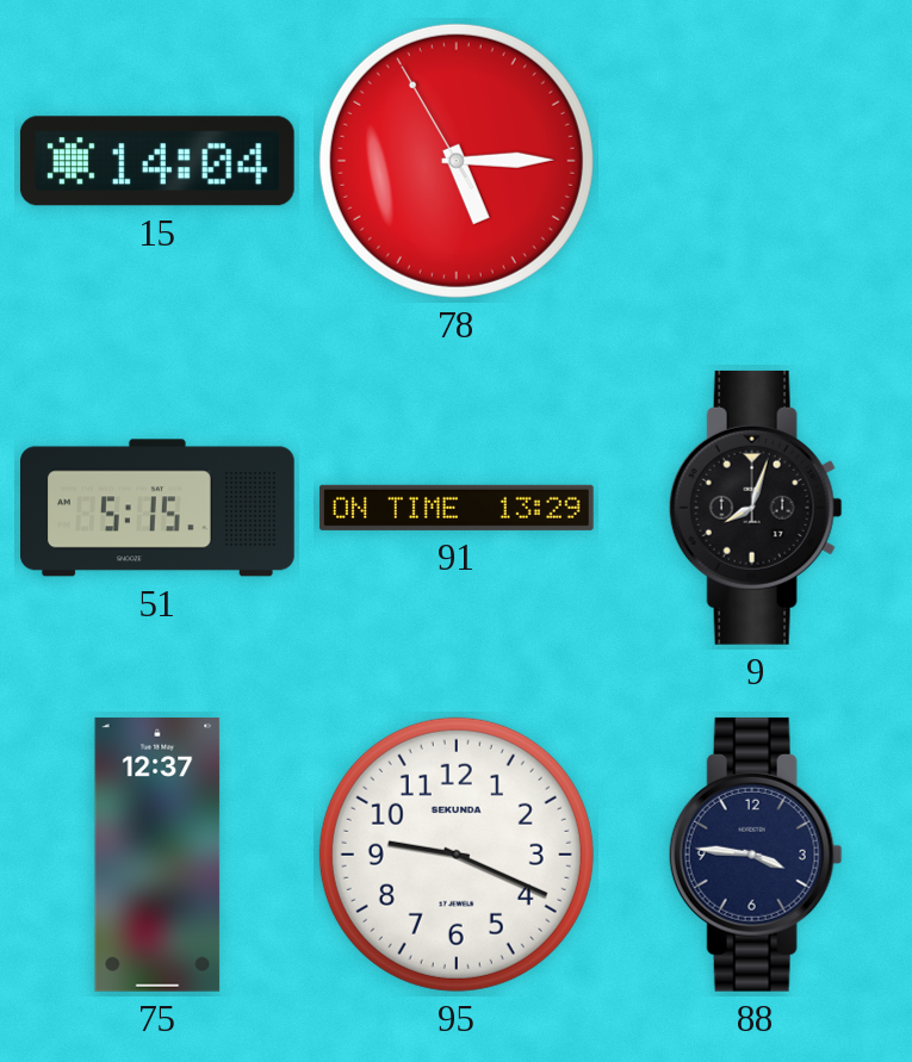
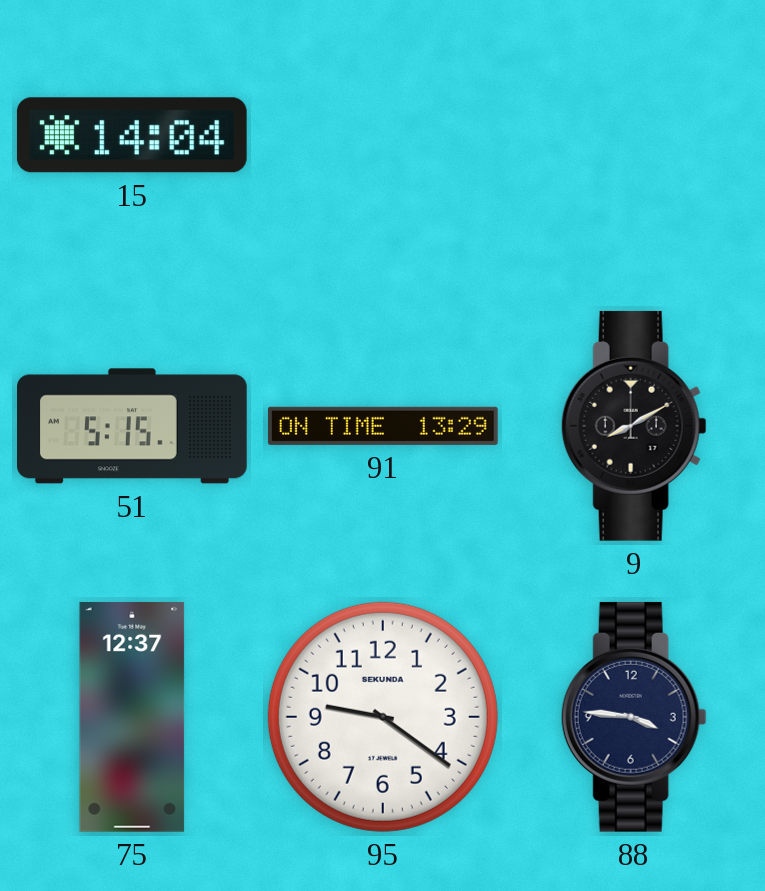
78: 5:14 -> none (457, 161)
9: 8:03 -> 8:10 (634, 426)
95: 9:19 -> 9:21 (383, 717)
